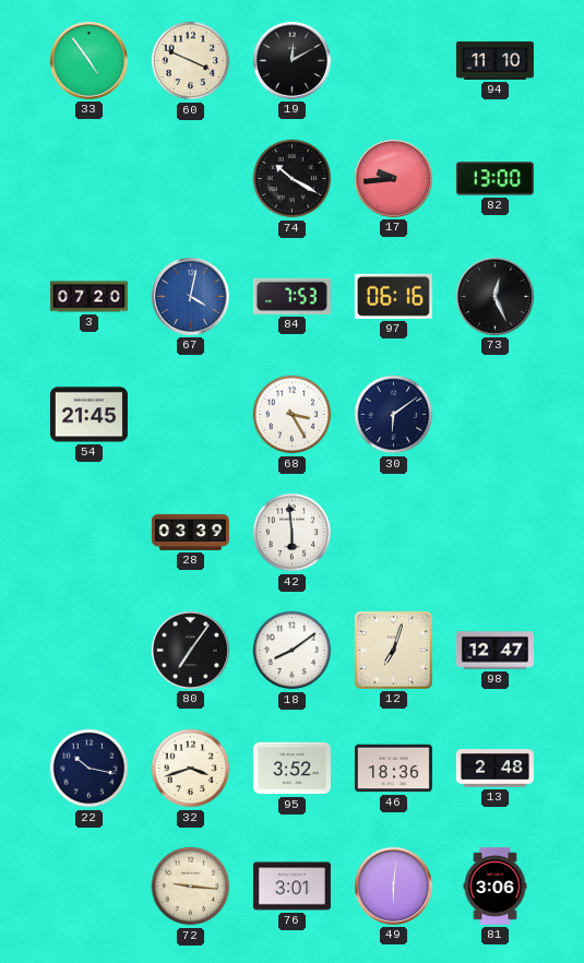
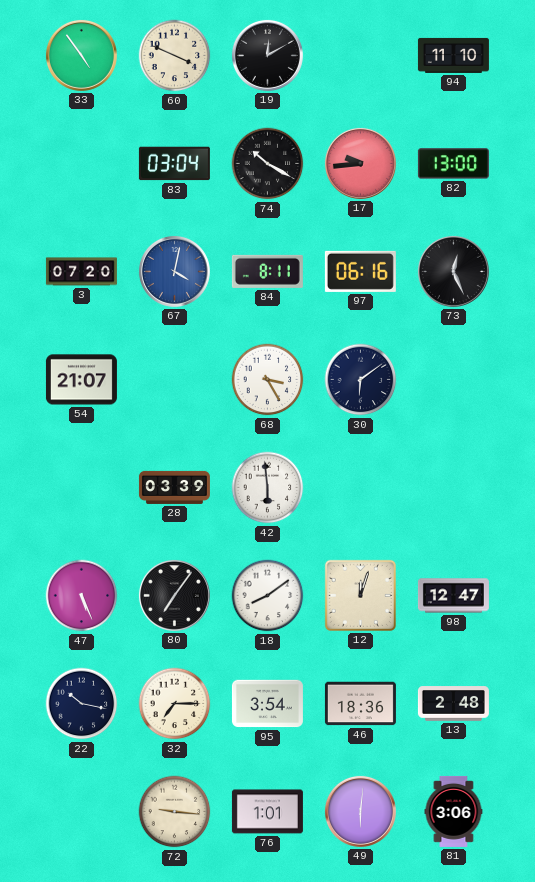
83: none -> 03:04 (174, 164)
84: 7:53 -> 8:11 (267, 271)
54: 21:45 -> 21:07 (81, 380)
47: none -> 5:26 (82, 596)
12: 7:03 -> 12:03 (360, 595)
32: 3:42 -> 7:15 (175, 704)
95: 3:52 -> 3:54 (267, 704)
76: 3:01 -> 1:01 (267, 812)
